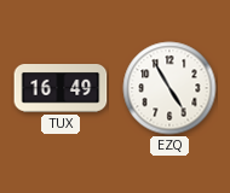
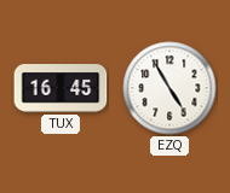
TUX: 16:49 -> 16:45 (61, 89)
